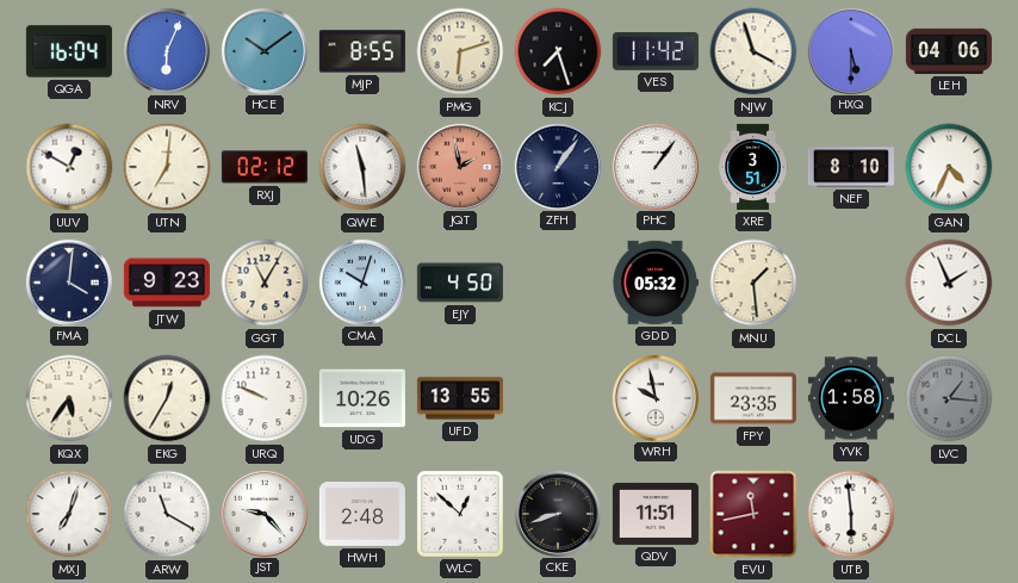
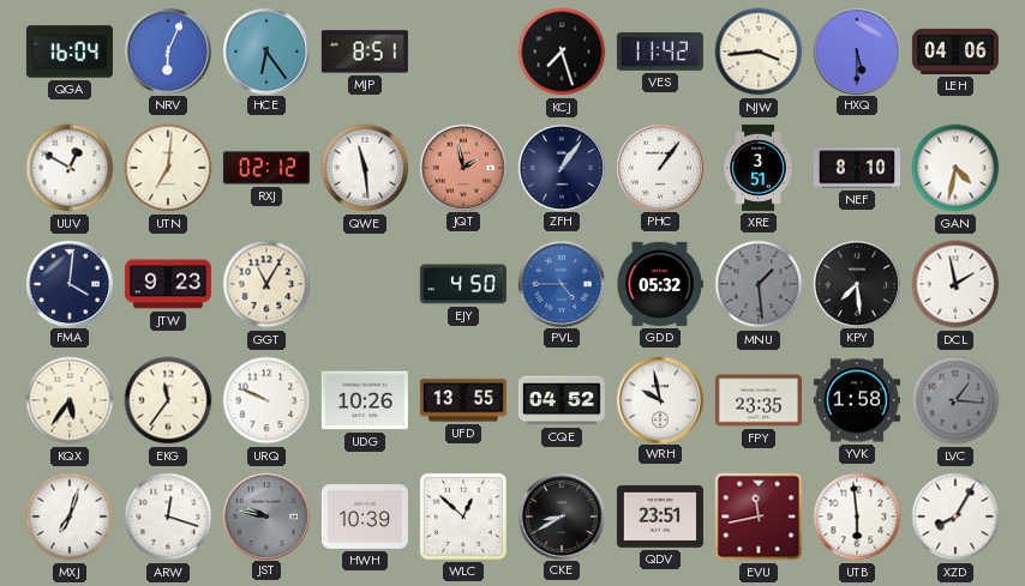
HCE: 10:09 -> 6:24 (265, 50)
MJP: 8:55 -> 8:51 (365, 52)
PMG: 6:12 -> none (460, 51)
NJW: 3:57 -> 3:44 (759, 52)
GAN: 4:34 -> 4:32 (955, 168)
CMA: 10:03 -> none (361, 281)
PVL: none -> 4:45 (561, 283)
MNU dial: cream -> grey (759, 284)
KPY: none -> 7:29 (856, 283)
DCL: 1:56 -> 1:58 (955, 284)
EKG: 12:35 -> 11:36 (168, 400)
CQE: none -> 04:52 (562, 400)
ARW: 11:20 -> 12:18 (168, 516)
JST: 9:23 -> 9:47 (265, 515)
JST dial: white -> grey (265, 515)
HWH: 2:48 -> 10:39 (365, 518)
CKE: 8:42 -> 8:40 (561, 515)
QDV: 11:51 -> 23:51 (660, 516)
XZD: none -> 8:05 (955, 516)
